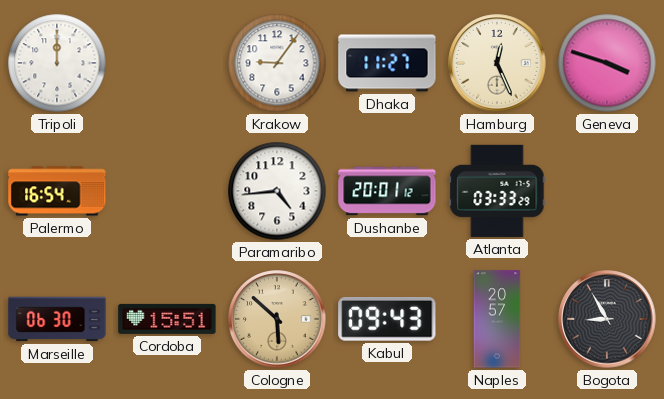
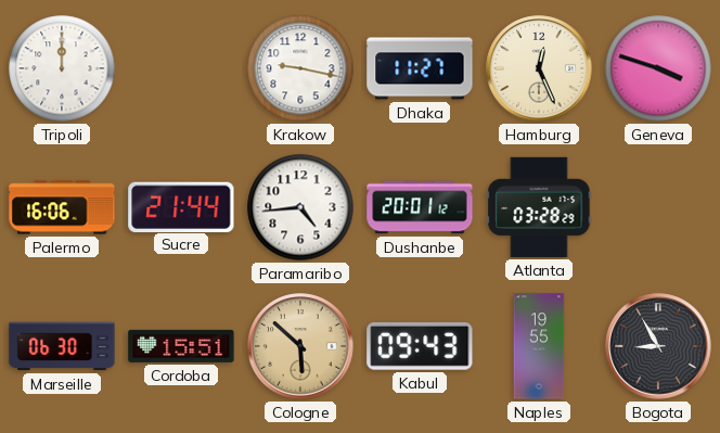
Krakow: 9:06 -> 9:17 (300, 68)
Palermo: 16:54 -> 16:06 (62, 207)
Sucre: none -> 21:44 (181, 206)
Atlanta: 03:33 -> 03:28 (539, 207)
Naples: 20:57 -> 19:55 (539, 346)
